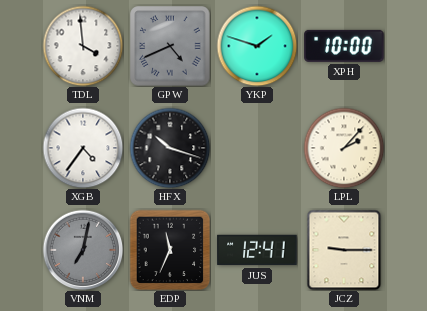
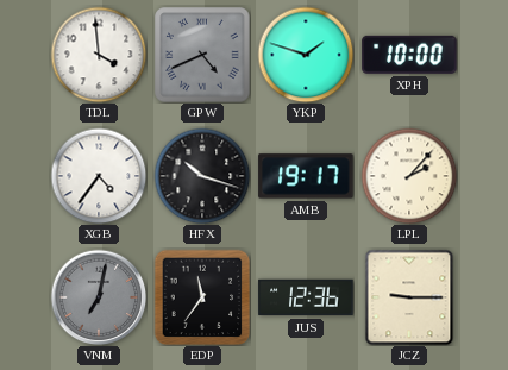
AMB: none -> 19:17 (306, 176)
EDP: 11:34 -> 11:36 (202, 297)
JUS: 12:41 -> 12:36 (306, 297)
